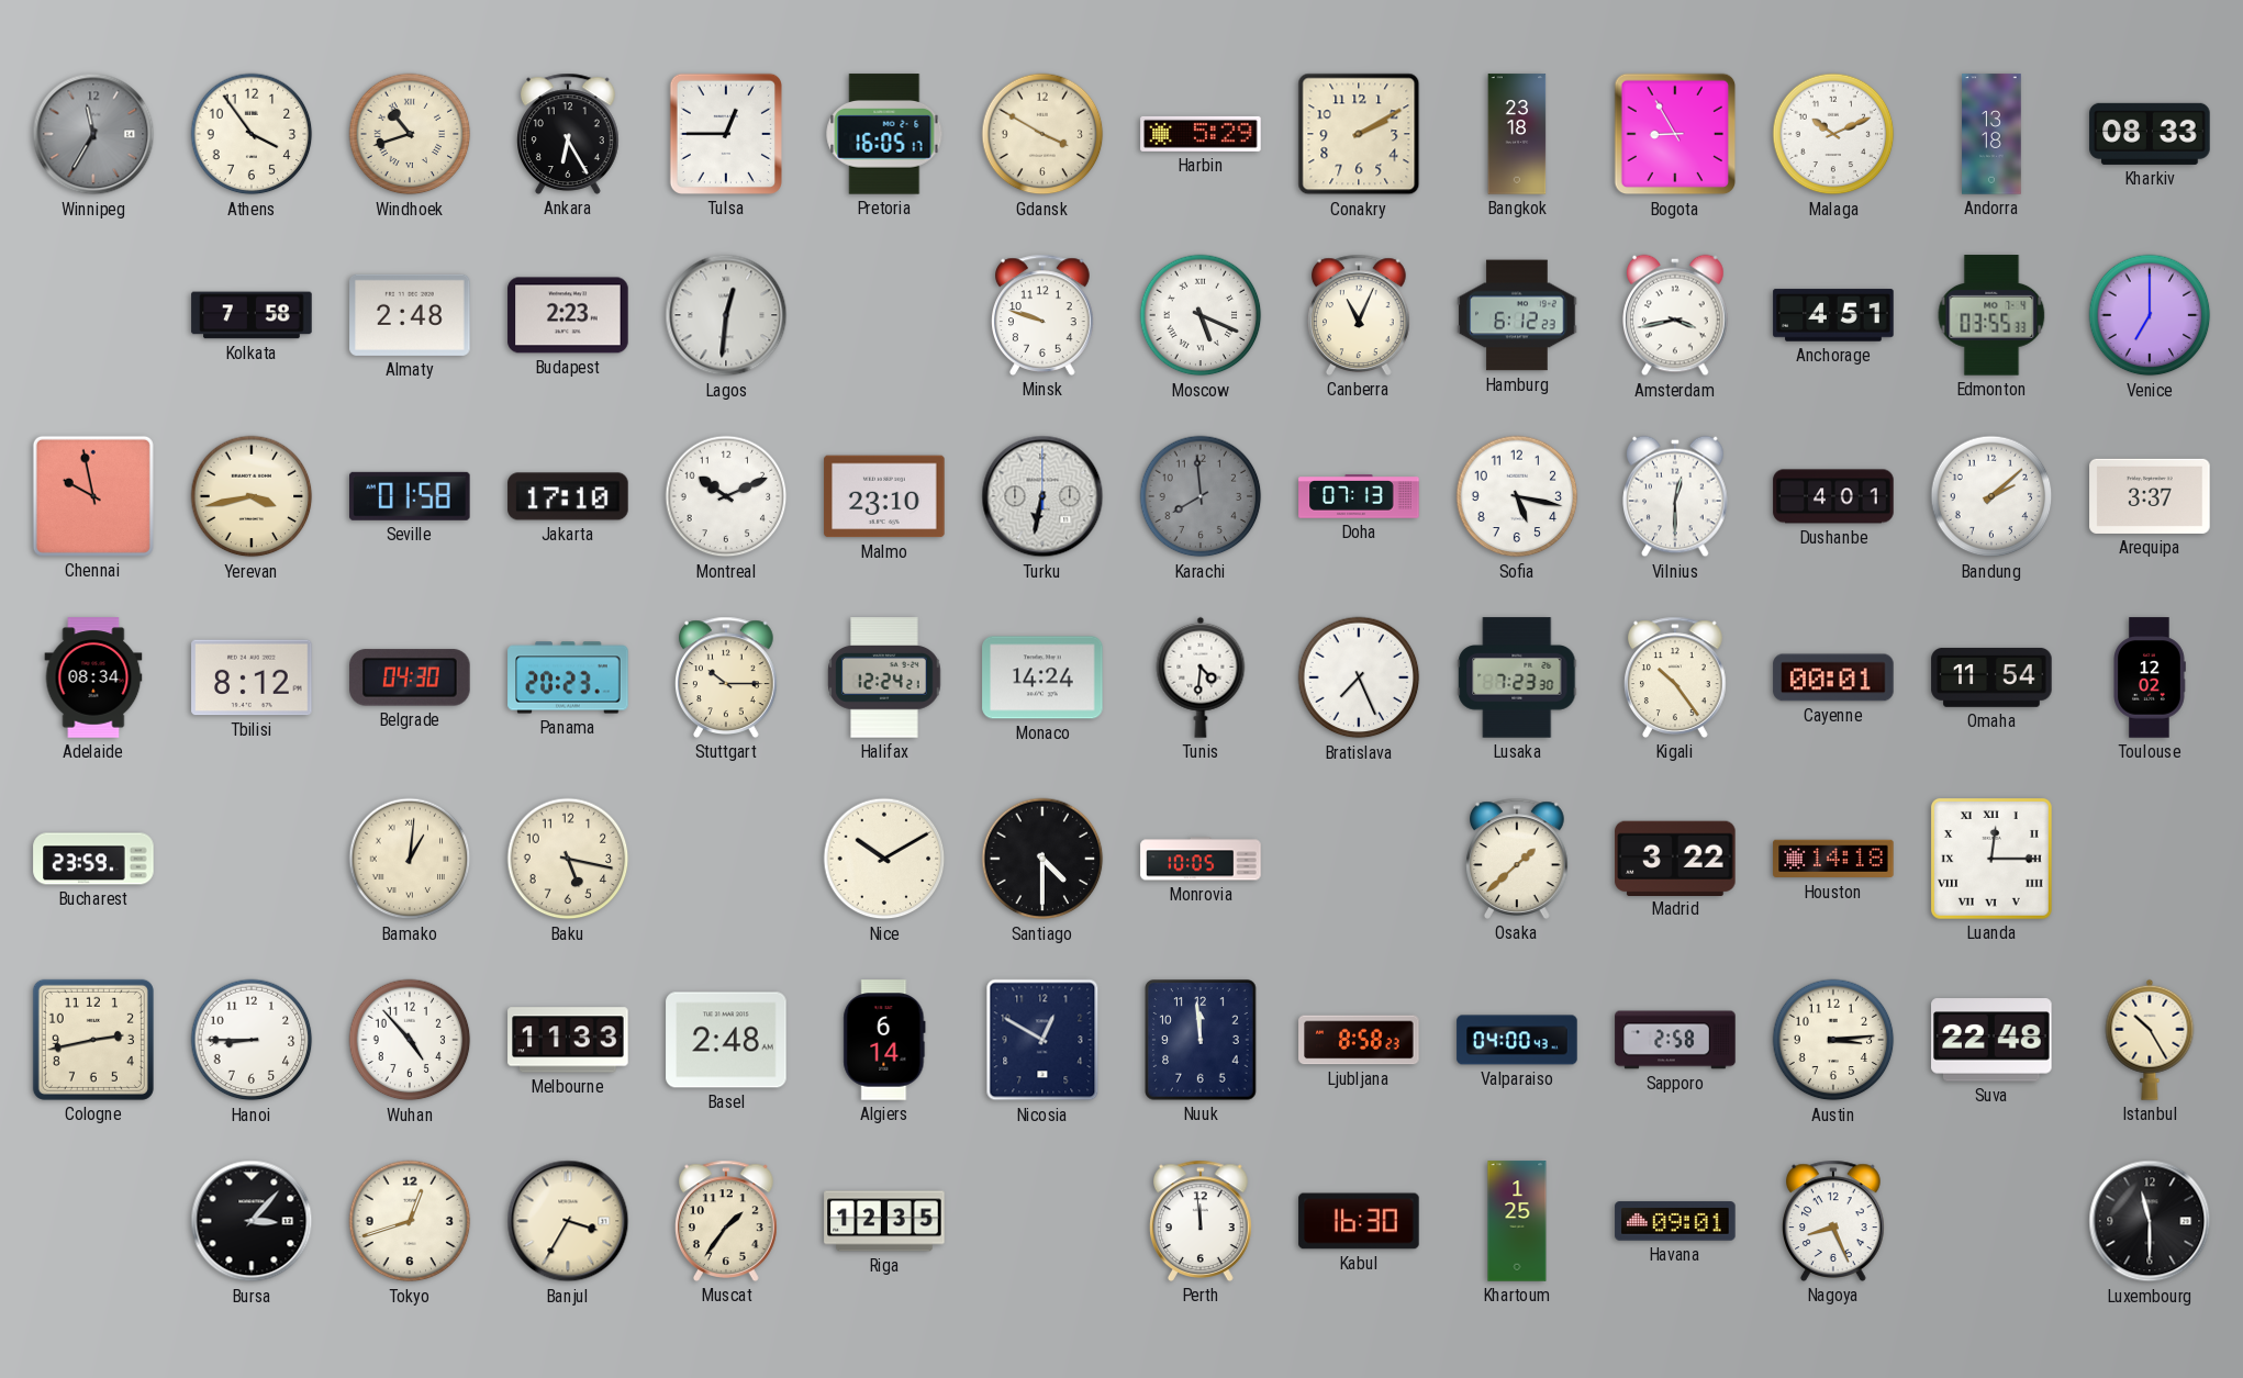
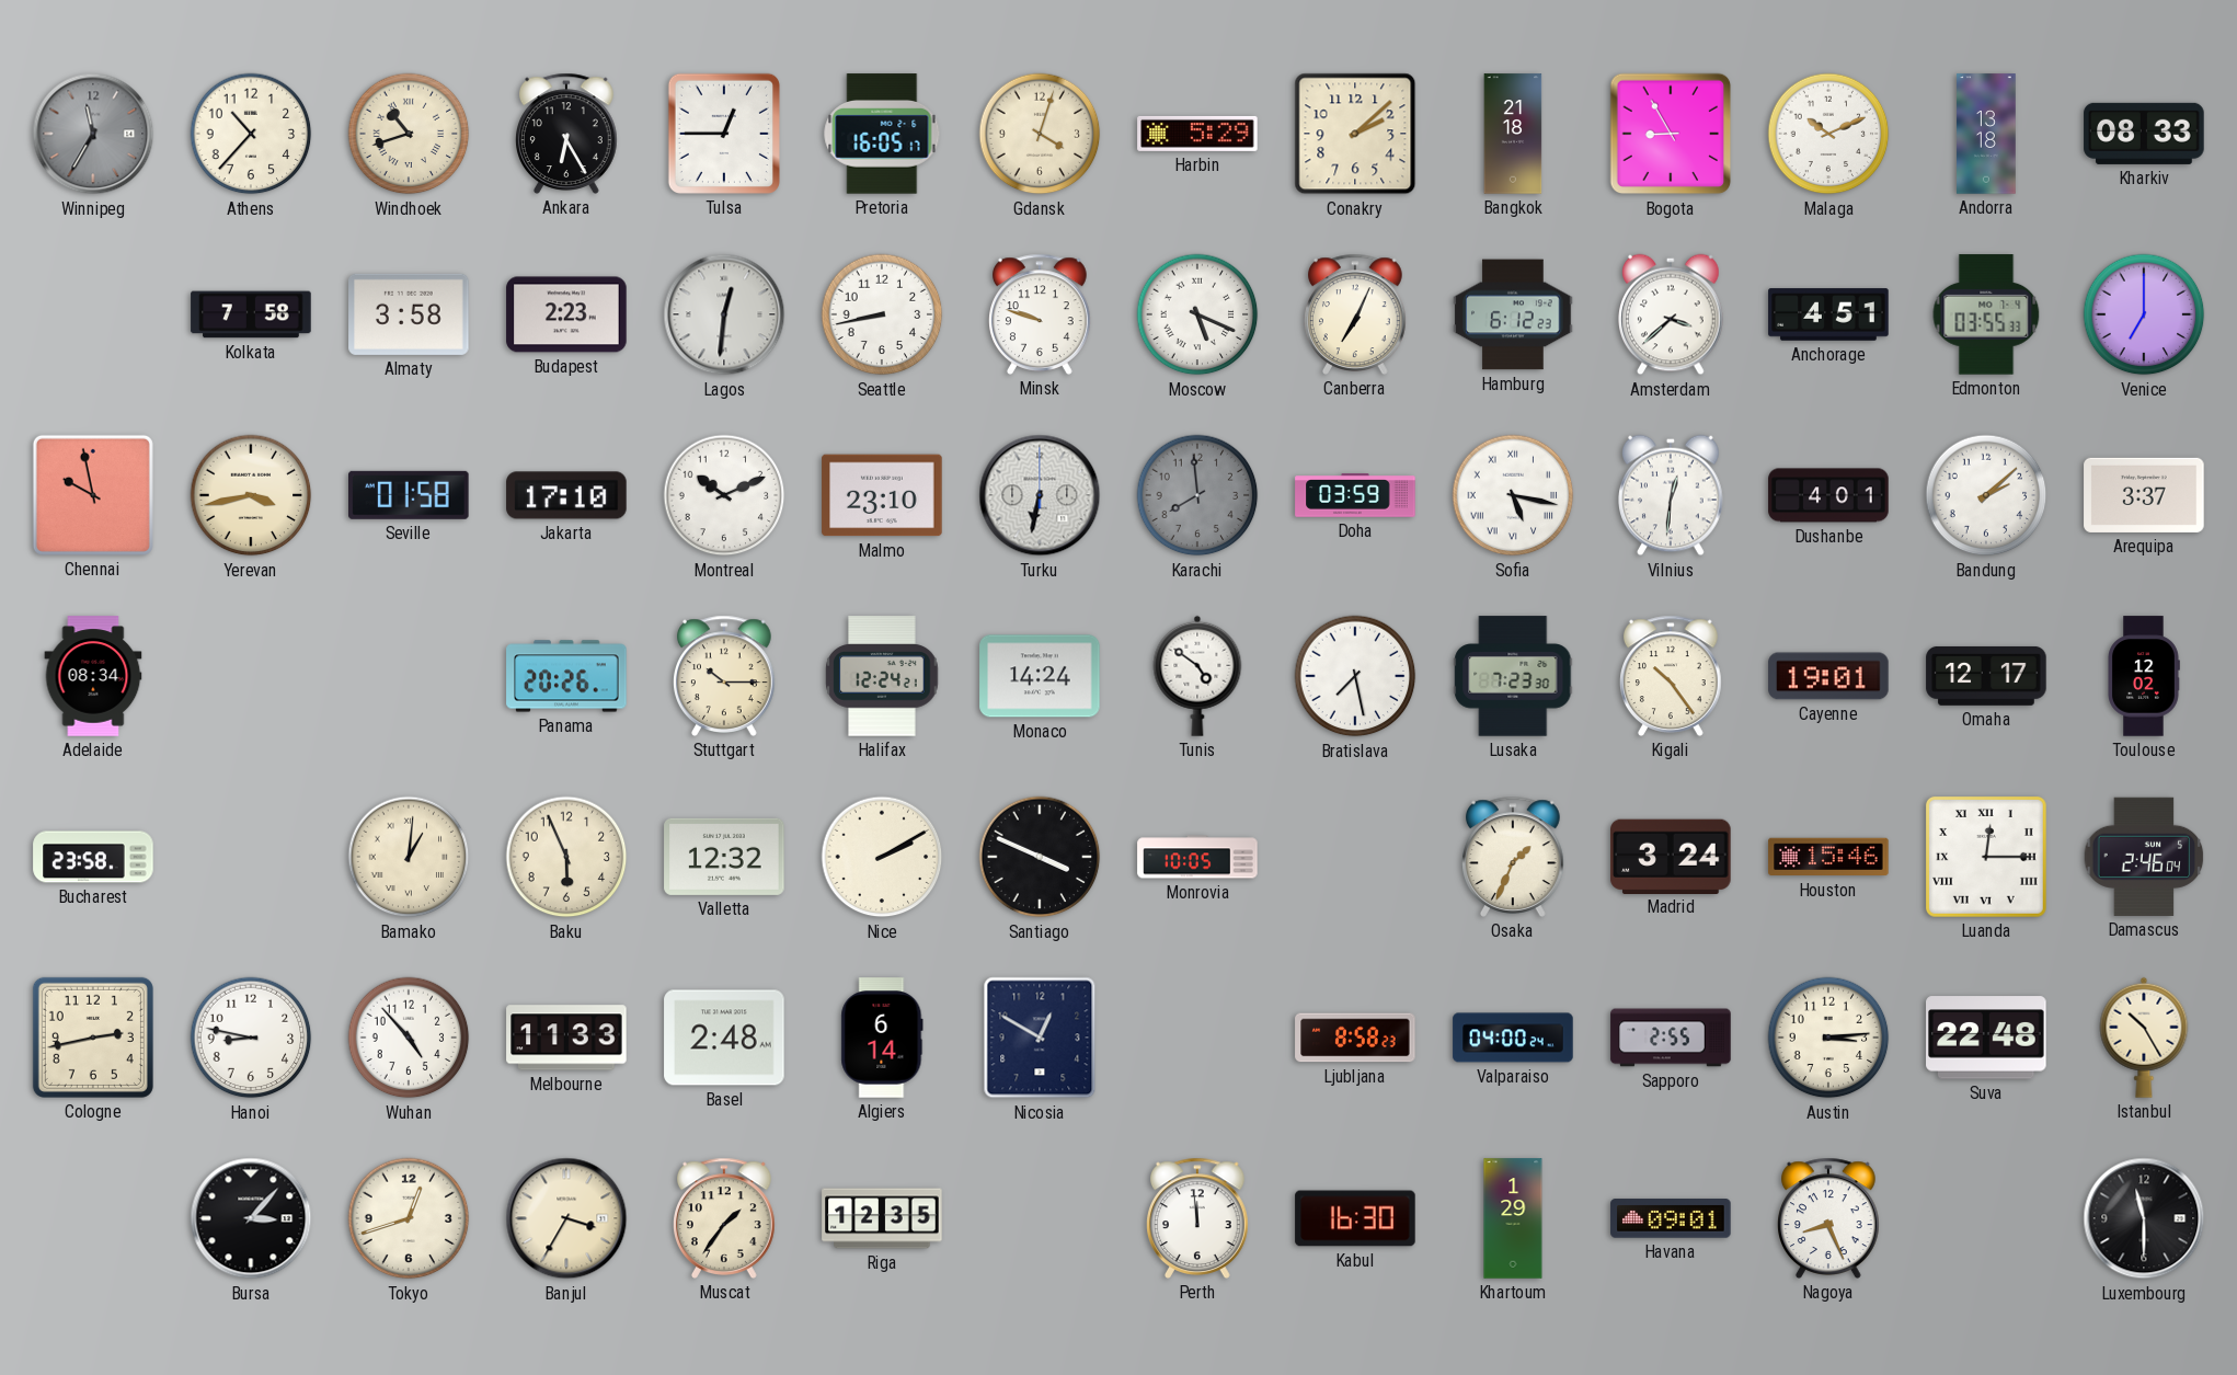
Athens: 3:54 -> 10:37 (251, 134)
Gdansk: 3:50 -> 4:03 (1040, 134)
Conakry: 2:10 -> 2:08 (1355, 134)
Bangkok: 23:18 -> 21:18 (1513, 134)
Almaty: 2:48 -> 3:58 (409, 314)
Seattle: none -> 8:43 (882, 314)
Canberra: 11:04 -> 7:04 (1356, 314)
Amsterdam: 3:43 -> 3:38 (1671, 314)
Doha: 07:13 -> 03:59 (1355, 495)
Sofia numerals: Arabic -> Roman (1513, 495)
Vilnius: 12:30 -> 12:31 (1671, 495)
Tbilisi: 8:12 -> none (252, 677)
Belgrade: 04:30 -> none (410, 677)
Panama: 20:23 -> 20:26 (566, 676)
Tunis: 4:31 -> 4:51 (1197, 676)
Bratislava: 7:26 -> 7:28 (1355, 676)
Cayenne: 00:01 -> 19:01 (1828, 676)
Omaha: 11:54 -> 12:17 (1986, 676)
Bucharest: 23:59 -> 23:58 (93, 857)
Baku: 5:17 -> 5:56 (566, 857)
Valletta: none -> 12:32 (724, 857)
Nice: 10:10 -> 2:10 (882, 857)
Santiago: 4:30 -> 3:49 (1040, 857)
Osaka: 1:38 -> 1:34 (1514, 857)
Madrid: 3:22 -> 3:24 (1671, 856)
Houston: 14:18 -> 15:46 (1828, 857)
Damascus: none -> 2:46 (2144, 857)
Hanoi: 8:45 -> 8:47 (251, 1038)
Nuuk: 11:59 -> none (1201, 1040)
Valparaiso: 04:00:43 -> 04:00:24 (1513, 1038)
Sapporo: 2:58 -> 2:55 (1671, 1038)
Khartoum: 1:25 -> 1:29 (1513, 1218)
